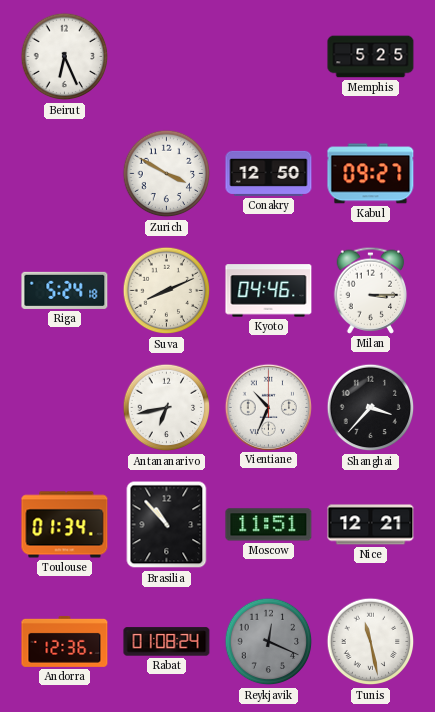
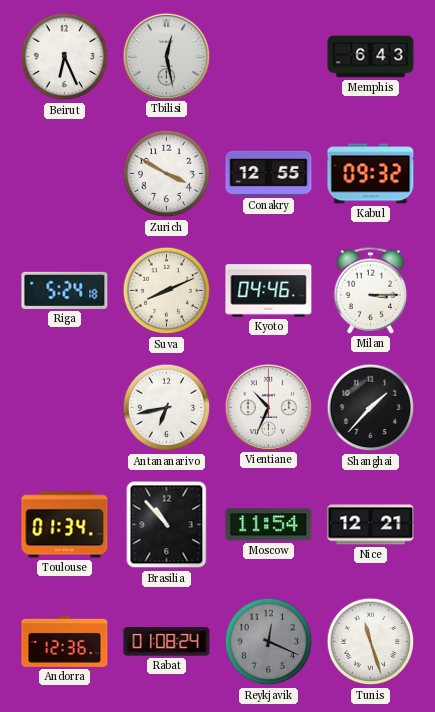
Tbilisi: none -> 12:28 (167, 56)
Memphis: 5:25 -> 6:43 (371, 57)
Conakry: 12:50 -> 12:55 (269, 173)
Kabul: 09:27 -> 09:32 (371, 174)
Shanghai: 3:37 -> 1:37 (371, 408)
Moscow: 11:51 -> 11:54 (269, 525)
Tunis: 11:28 -> 11:27 (371, 642)
